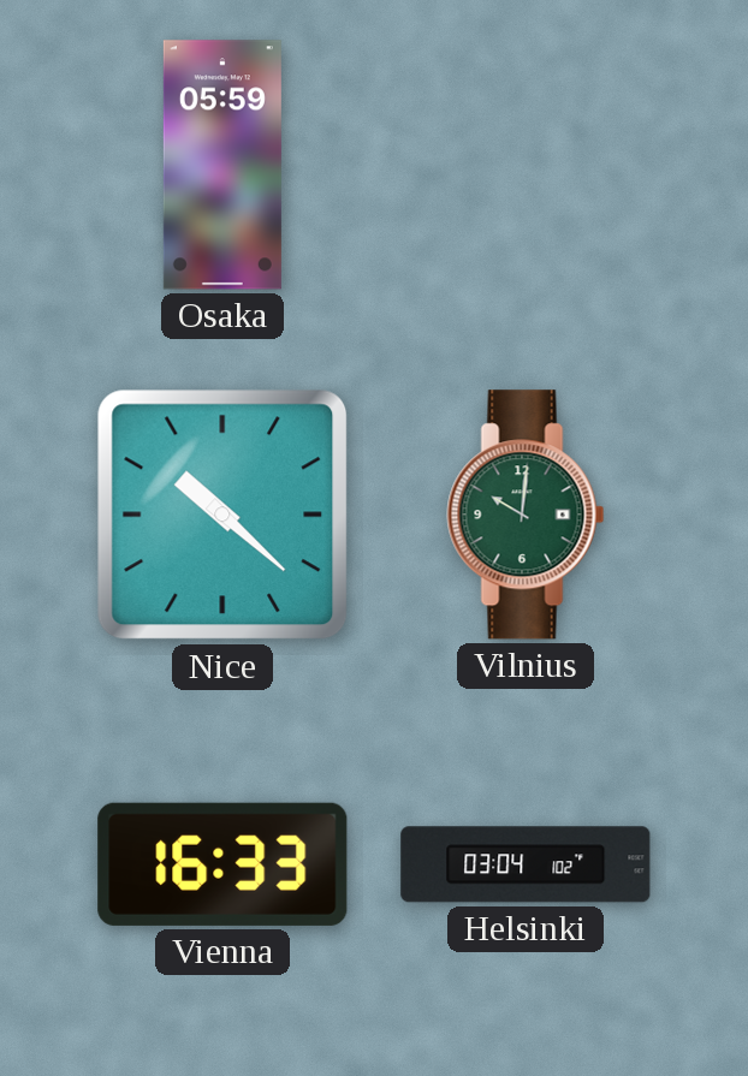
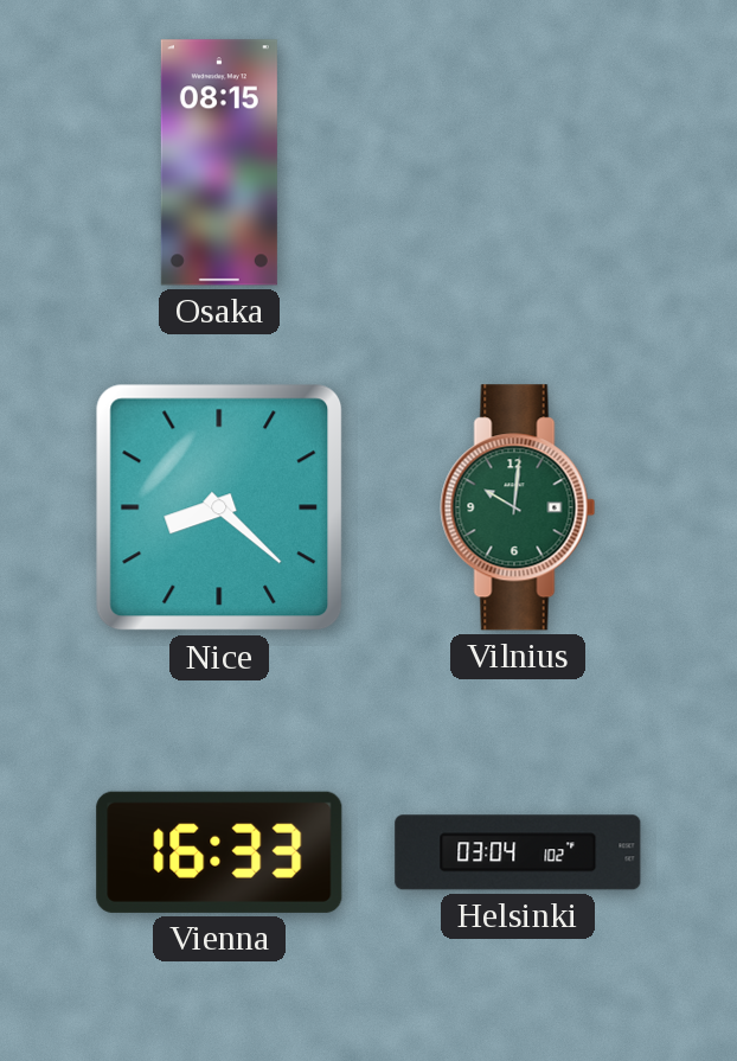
Osaka: 05:59 -> 08:15 (219, 162)
Nice: 10:22 -> 8:22 (219, 507)
